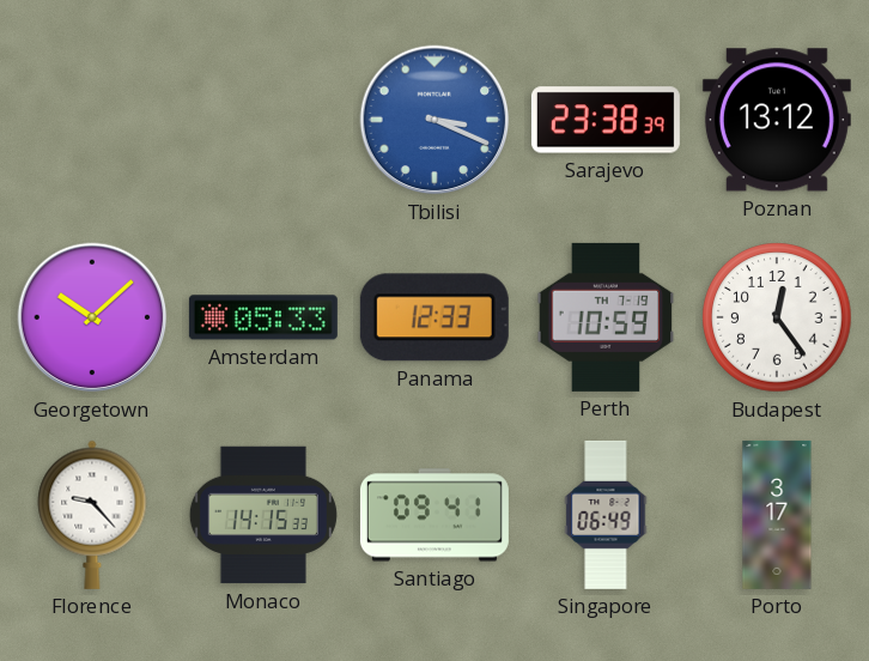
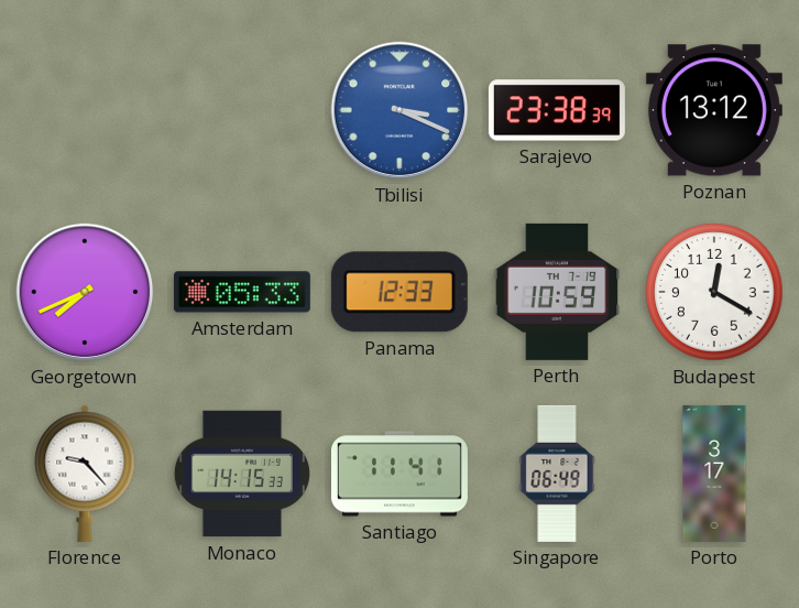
Georgetown: 10:08 -> 7:41 (85, 292)
Budapest: 12:24 -> 12:20 (714, 292)
Santiago: 09:41 -> 11:41 (399, 474)
